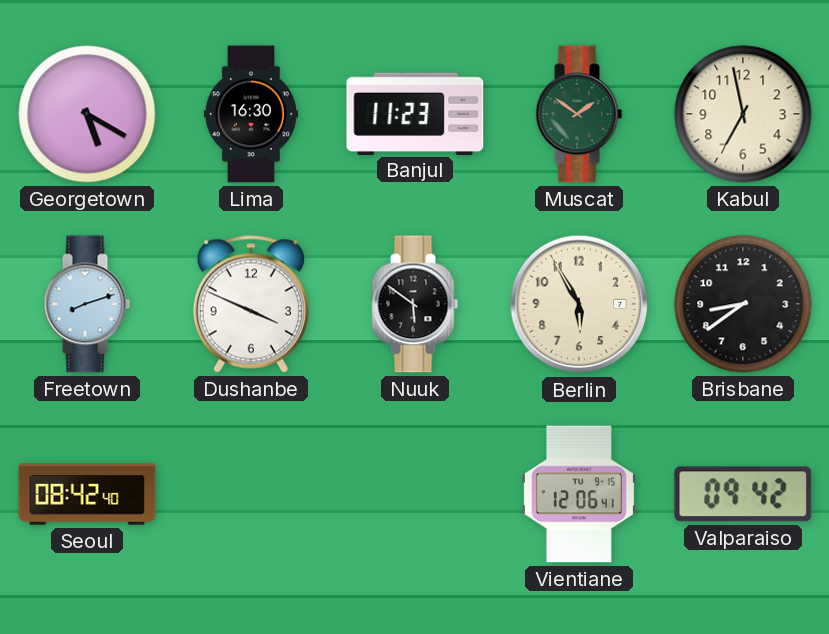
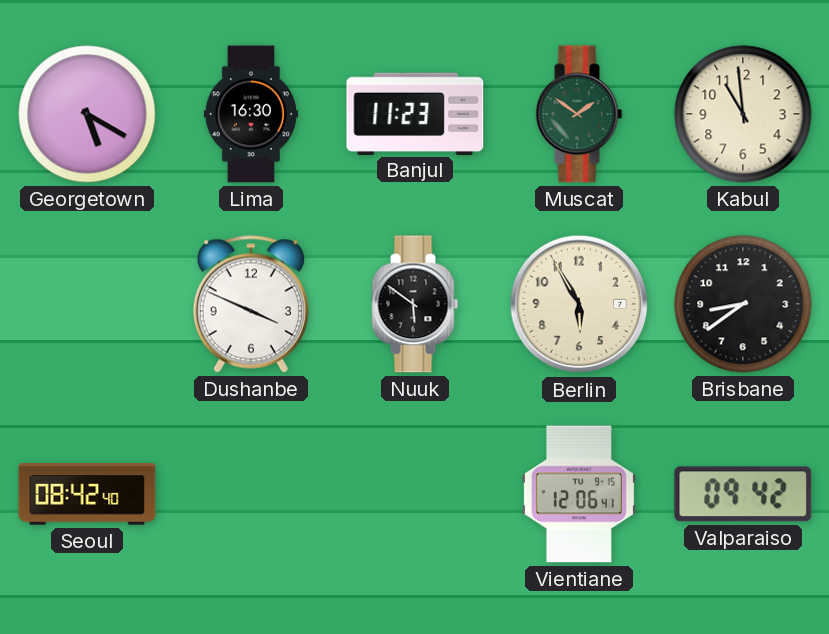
Kabul: 6:58 -> 10:59 (743, 114)
Freetown: 8:12 -> none (87, 304)
